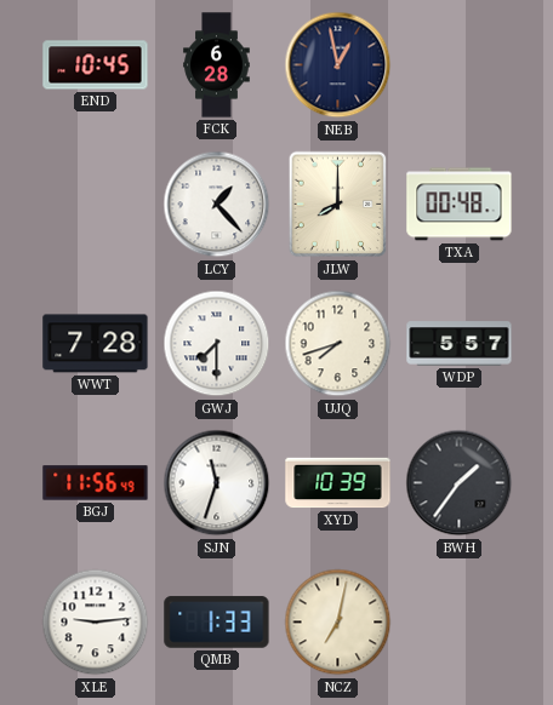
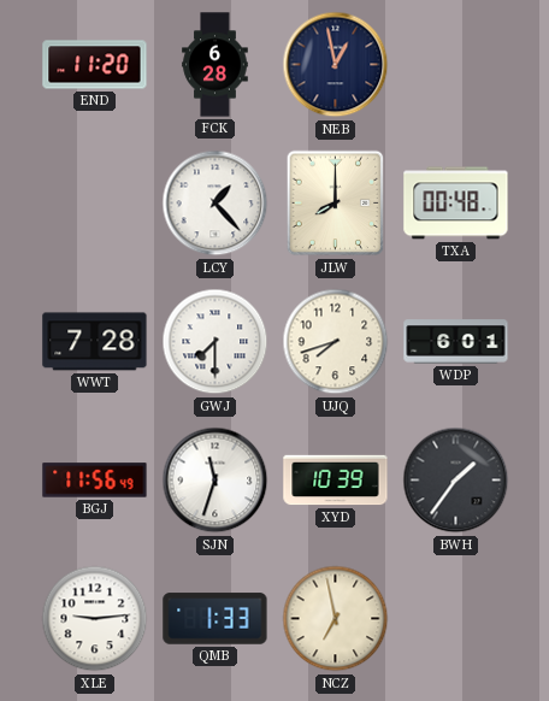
END: 10:45 -> 11:20 (95, 65)
WDP: 5:57 -> 6:01 (456, 342)
NCZ: 7:02 -> 6:58 (336, 619)
